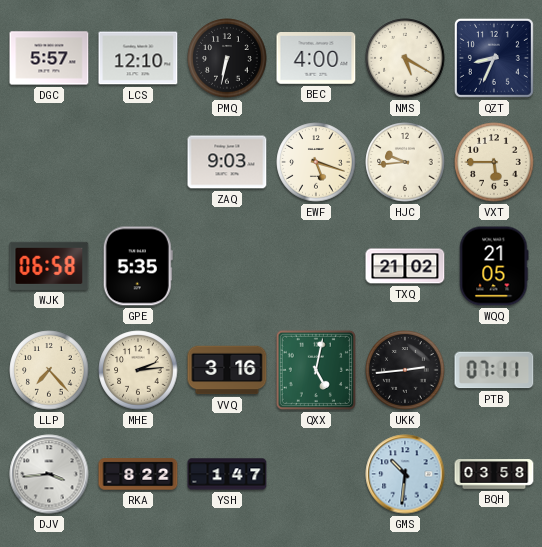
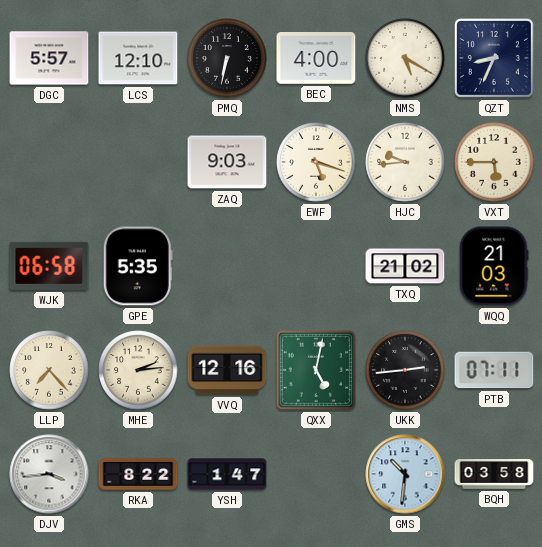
WQQ: 21:05 -> 21:03 (494, 266)
VVQ: 3:16 -> 12:16 (227, 370)
